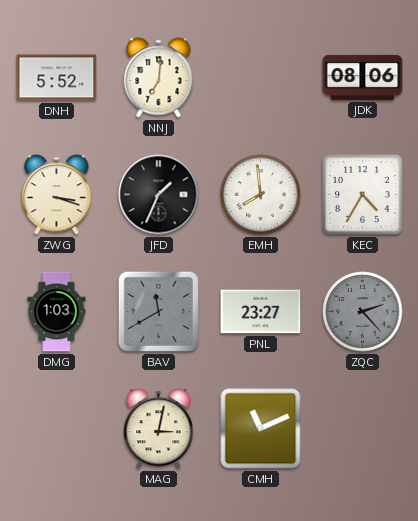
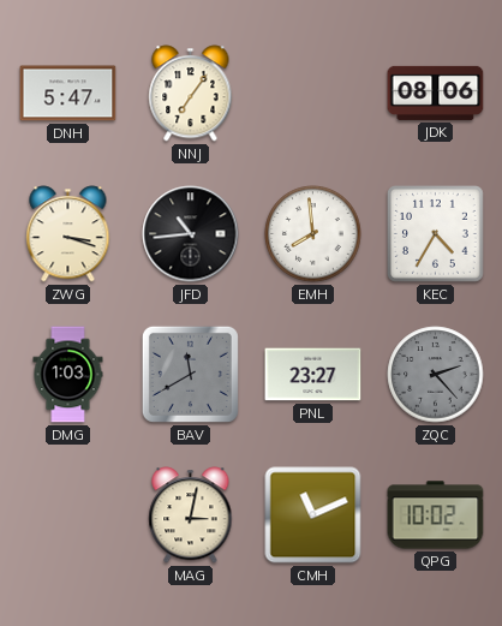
DNH: 5:52 -> 5:47 (68, 94)
NNJ: 7:01 -> 7:06 (191, 94)
JFD: 1:34 -> 10:44 (191, 234)
QPG: none -> 10:02 (436, 515)
